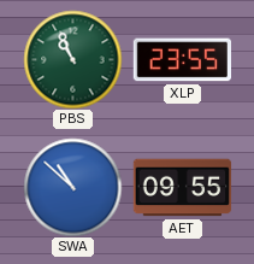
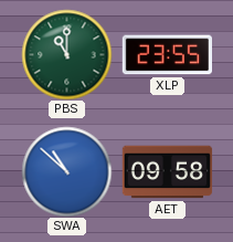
PBS: 10:56 -> 11:00 (66, 54)
AET: 09:55 -> 09:58 (167, 172)
